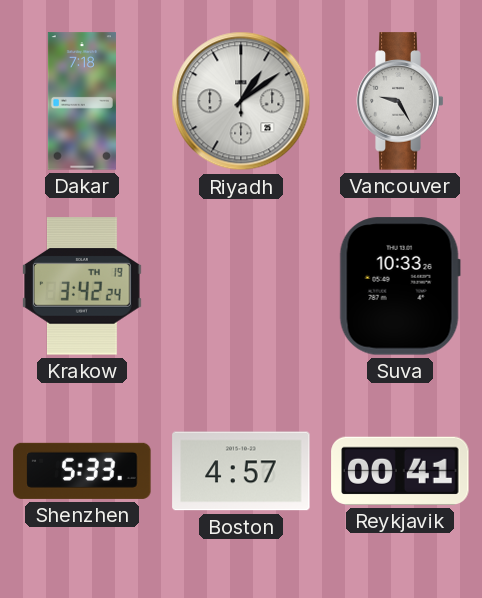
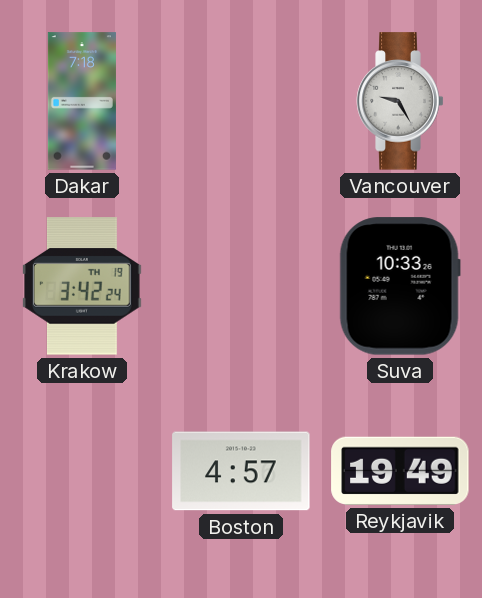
Riyadh: 1:09 -> none (241, 101)
Shenzhen: 5:33 -> none (82, 471)
Reykjavik: 00:41 -> 19:49 (400, 471)
